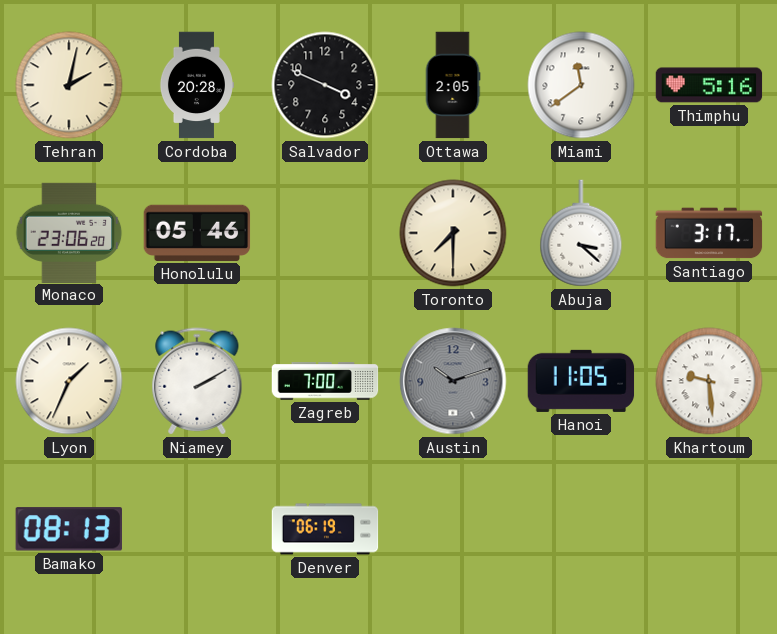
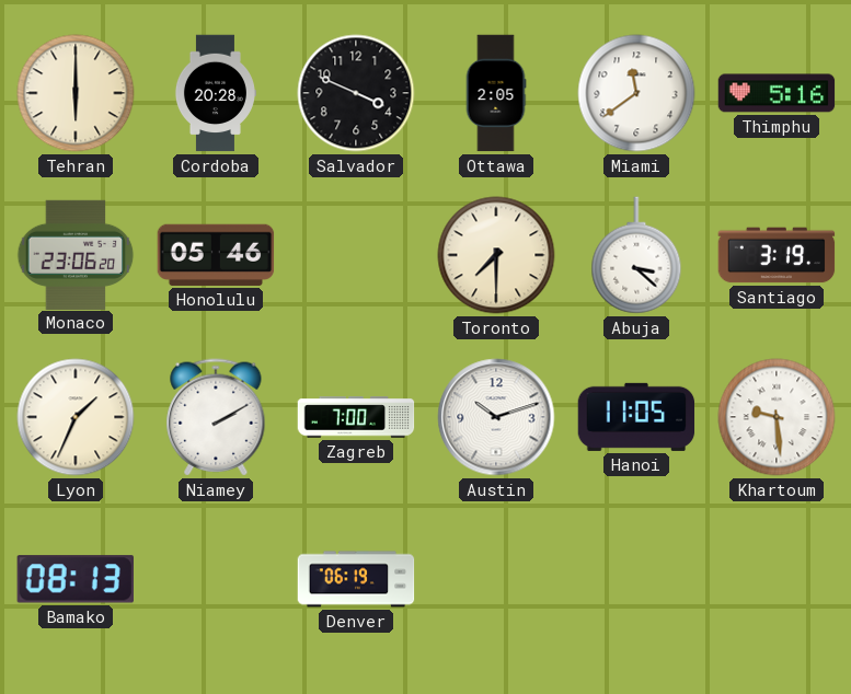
Tehran: 2:02 -> 6:00 (76, 93)
Santiago: 3:17 -> 3:19 (777, 255)
Austin dial: grey -> white (496, 417)
